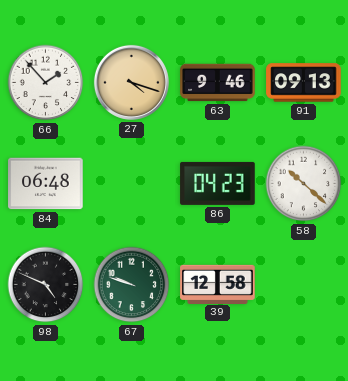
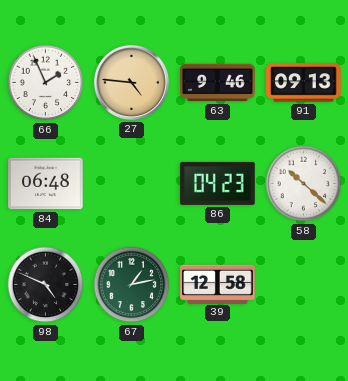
66: 1:53 -> 1:56 (46, 83)
27: 4:18 -> 4:46 (131, 82)
67: 9:48 -> 1:13 (132, 285)
